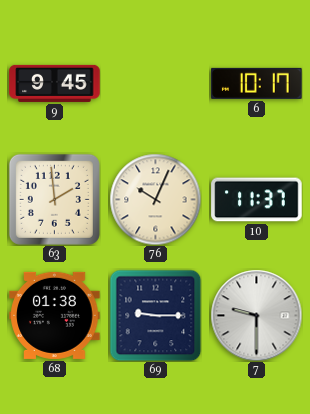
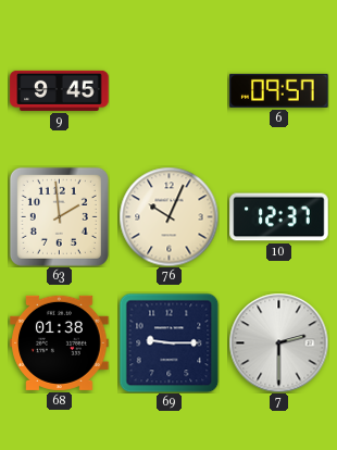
6: 10:17 -> 09:57 (279, 90)
10: 11:37 -> 12:37 (279, 217)
7: 9:30 -> 2:30 (278, 342)
